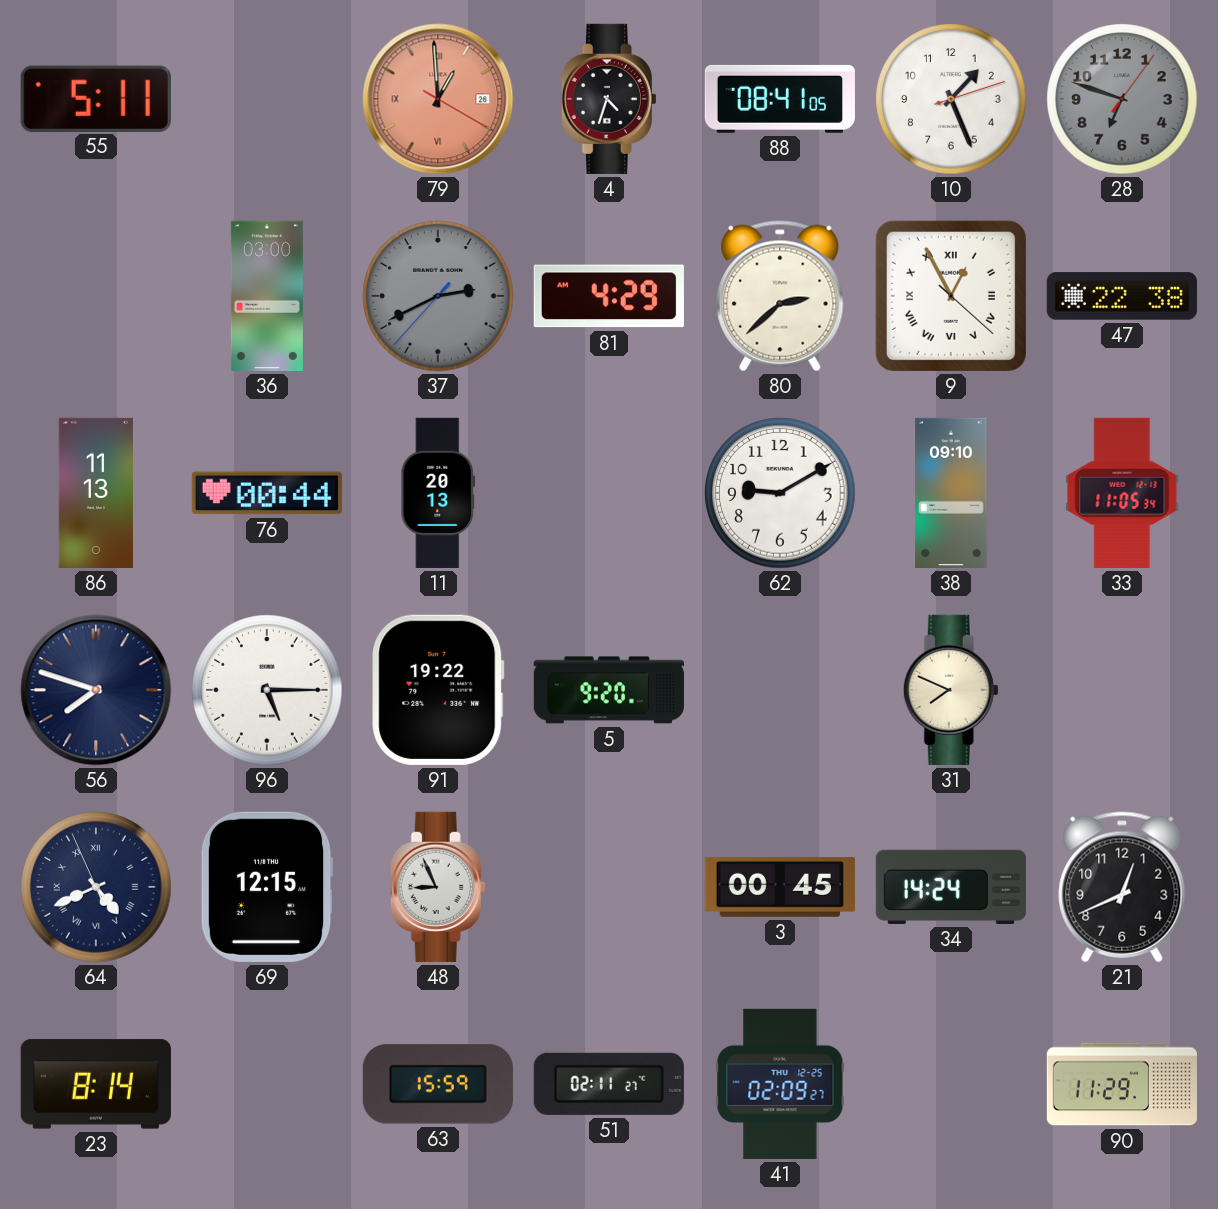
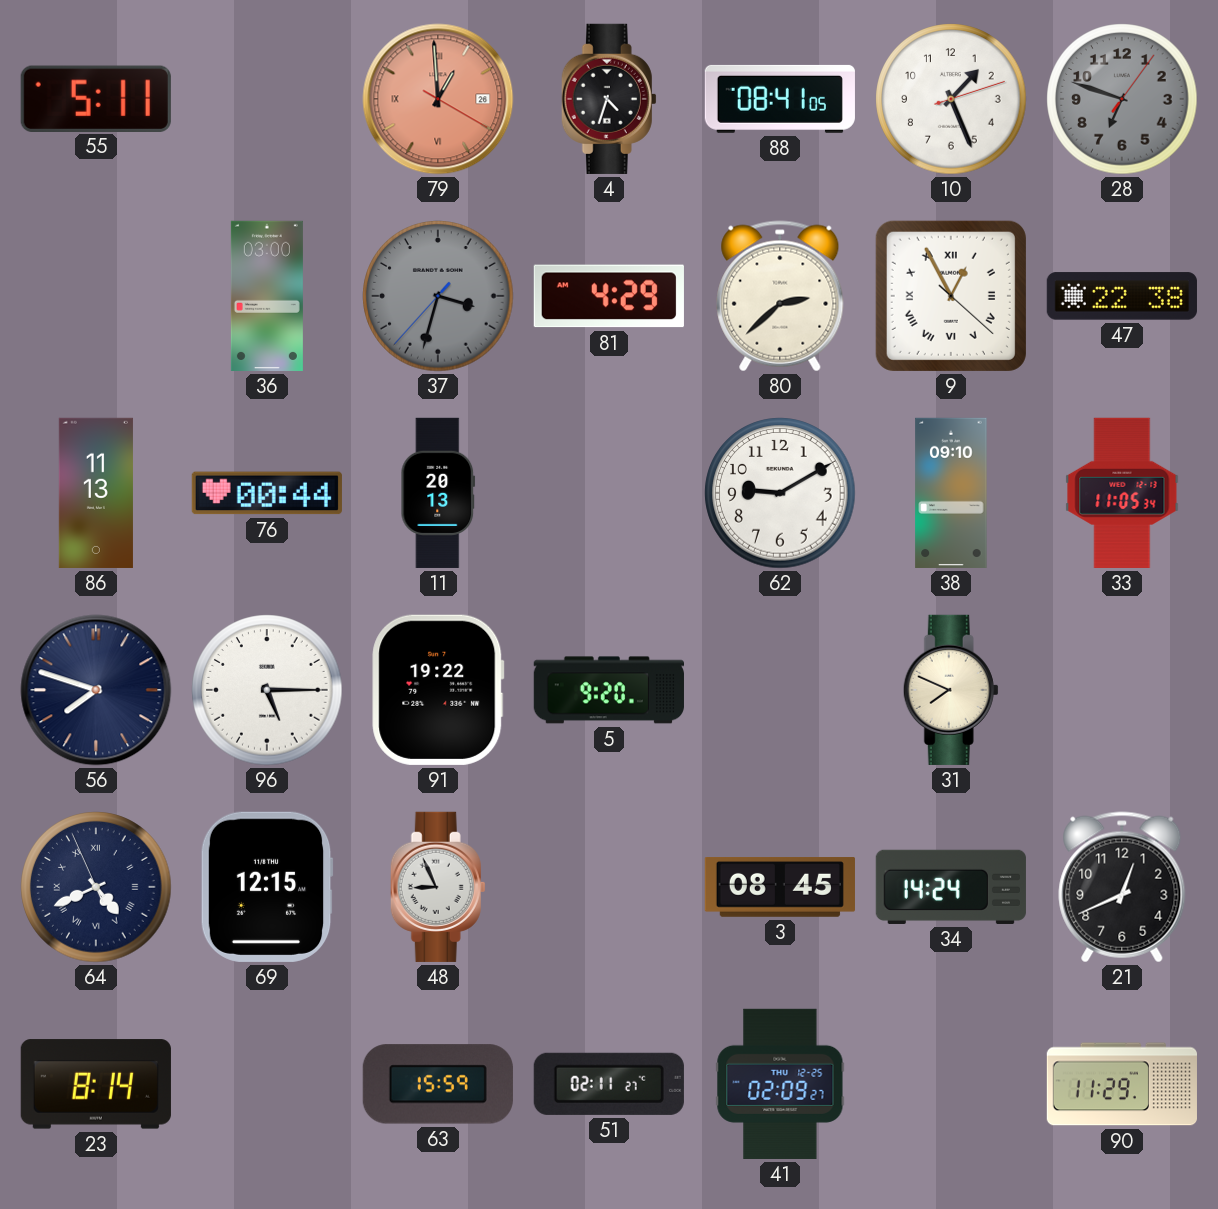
37: 2:40 -> 3:32 (438, 296)
3: 00:45 -> 08:45 (780, 888)
